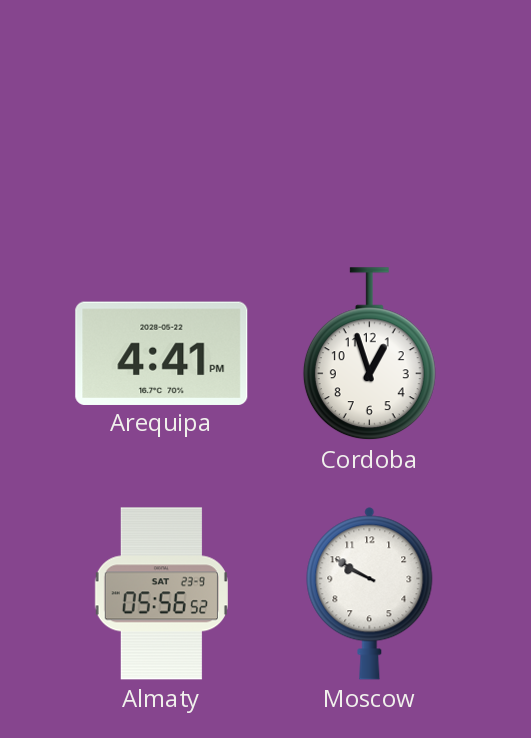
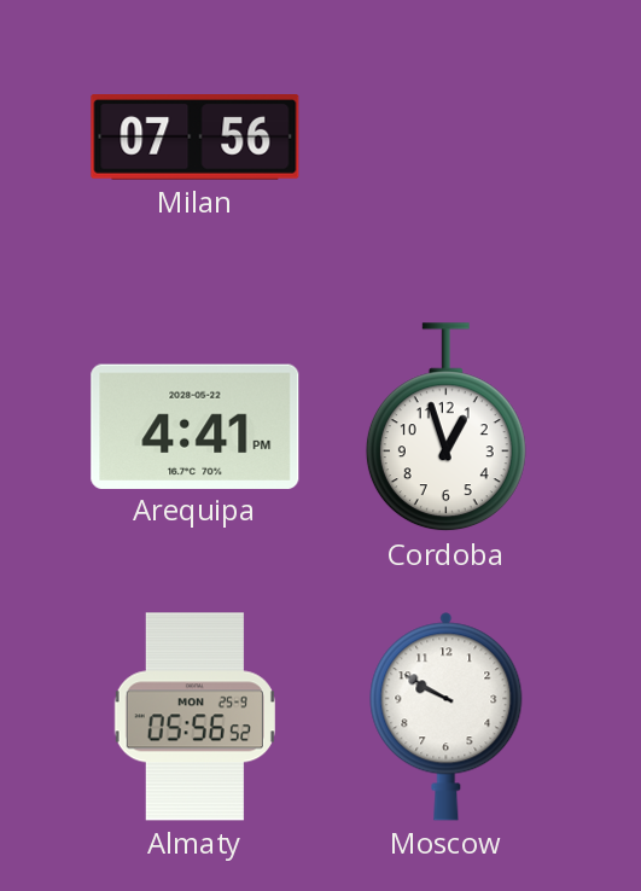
Milan: none -> 07:56 (196, 138)
Almaty date: SAT 23-9 -> MON 25-9 (194, 717)
